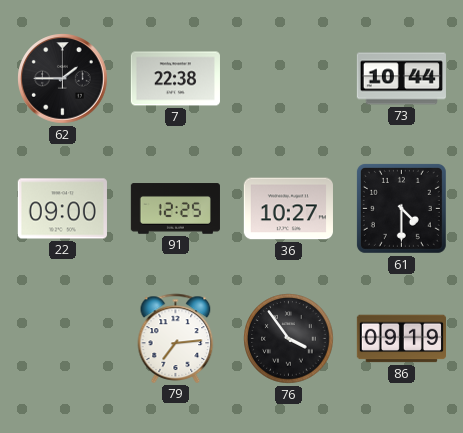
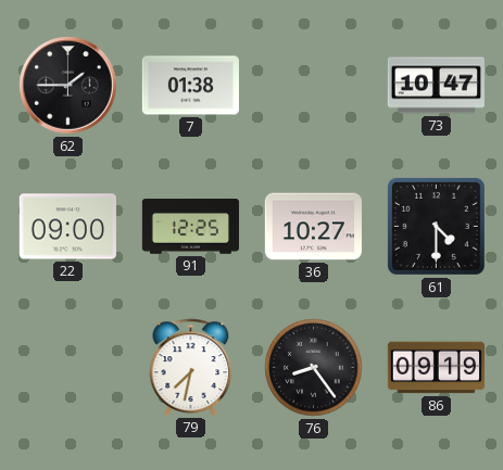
7: 22:38 -> 01:38 (190, 86)
73: 10:44 -> 10:47 (436, 86)
79: 7:14 -> 7:32 (191, 367)
76: 3:54 -> 8:24 (314, 368)
